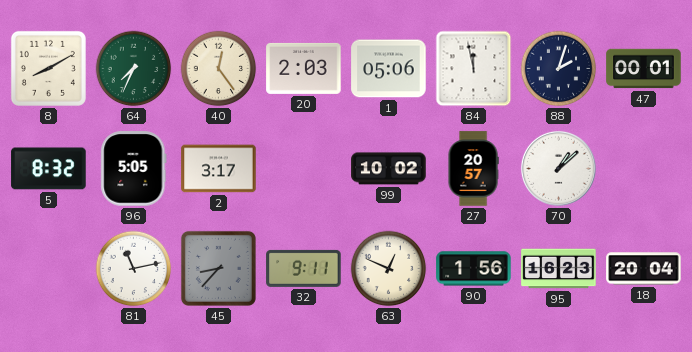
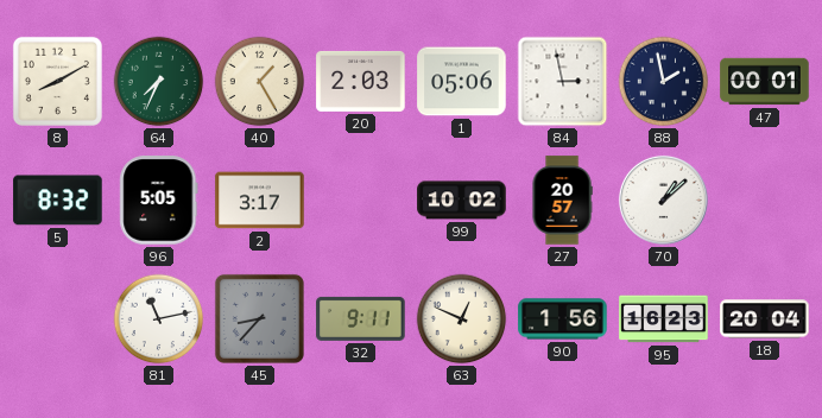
40: 12:24 -> 1:25 (260, 82)
84: 11:58 -> 2:58 (563, 82)
88: 2:03 -> 1:58 (664, 82)
